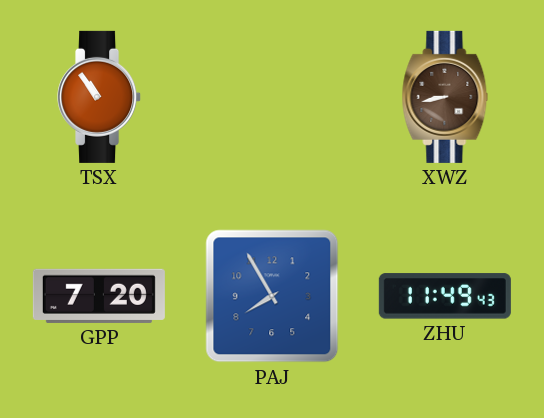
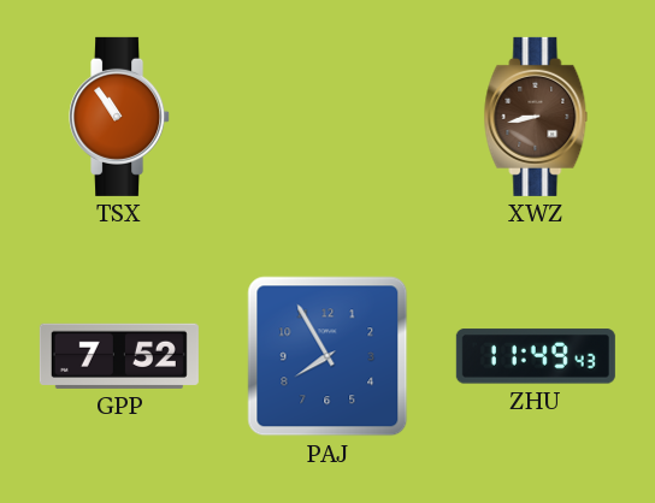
GPP: 7:20 -> 7:52 (119, 356)
